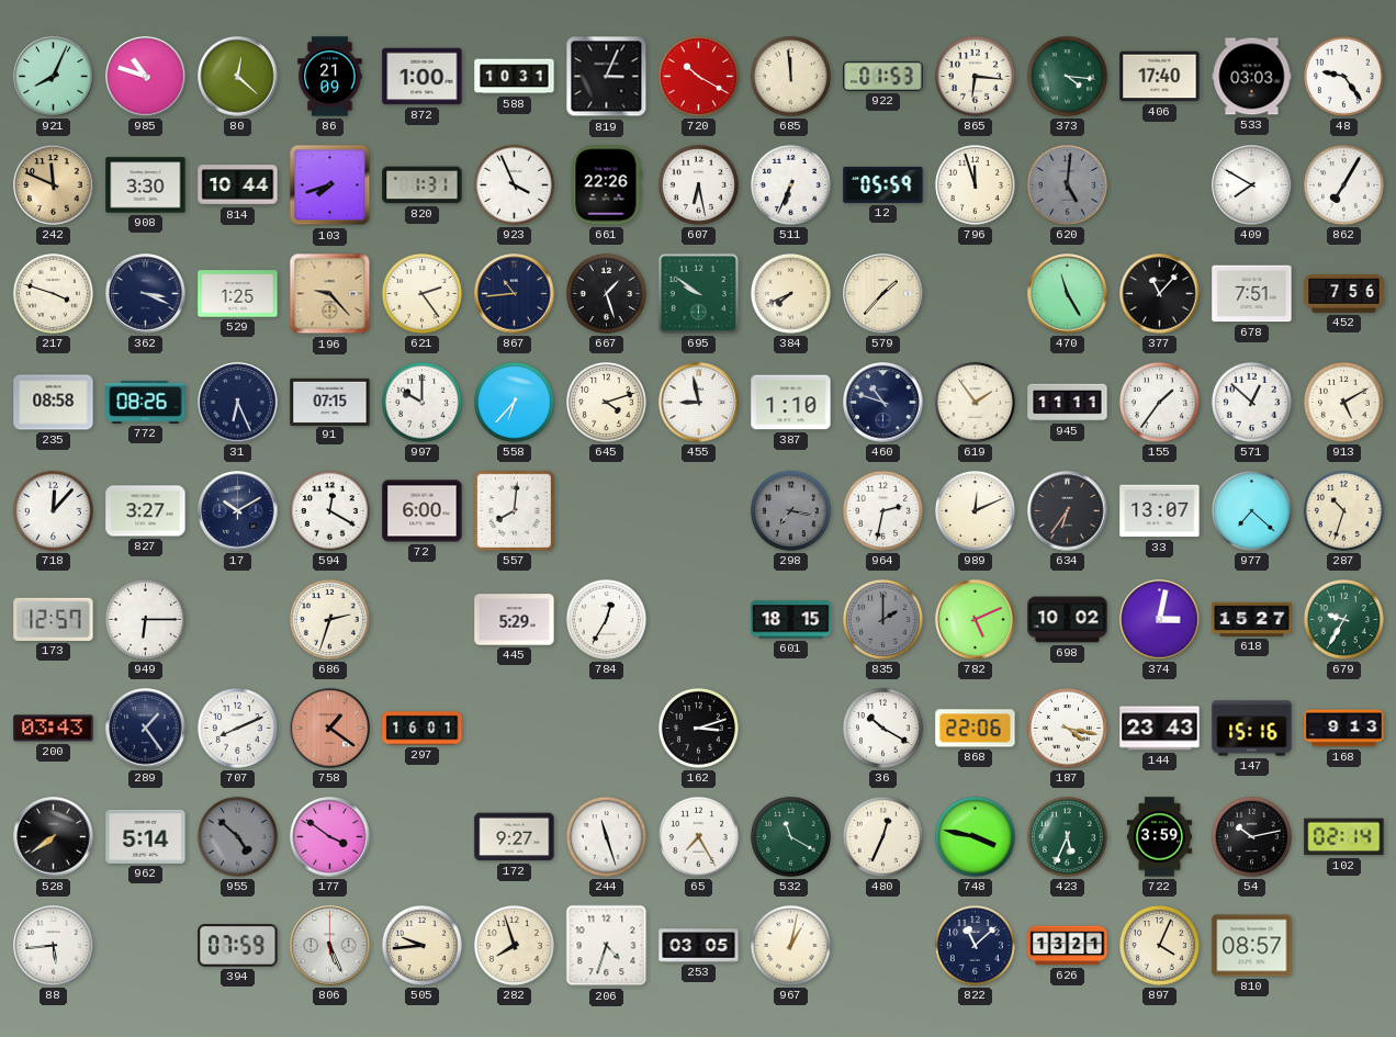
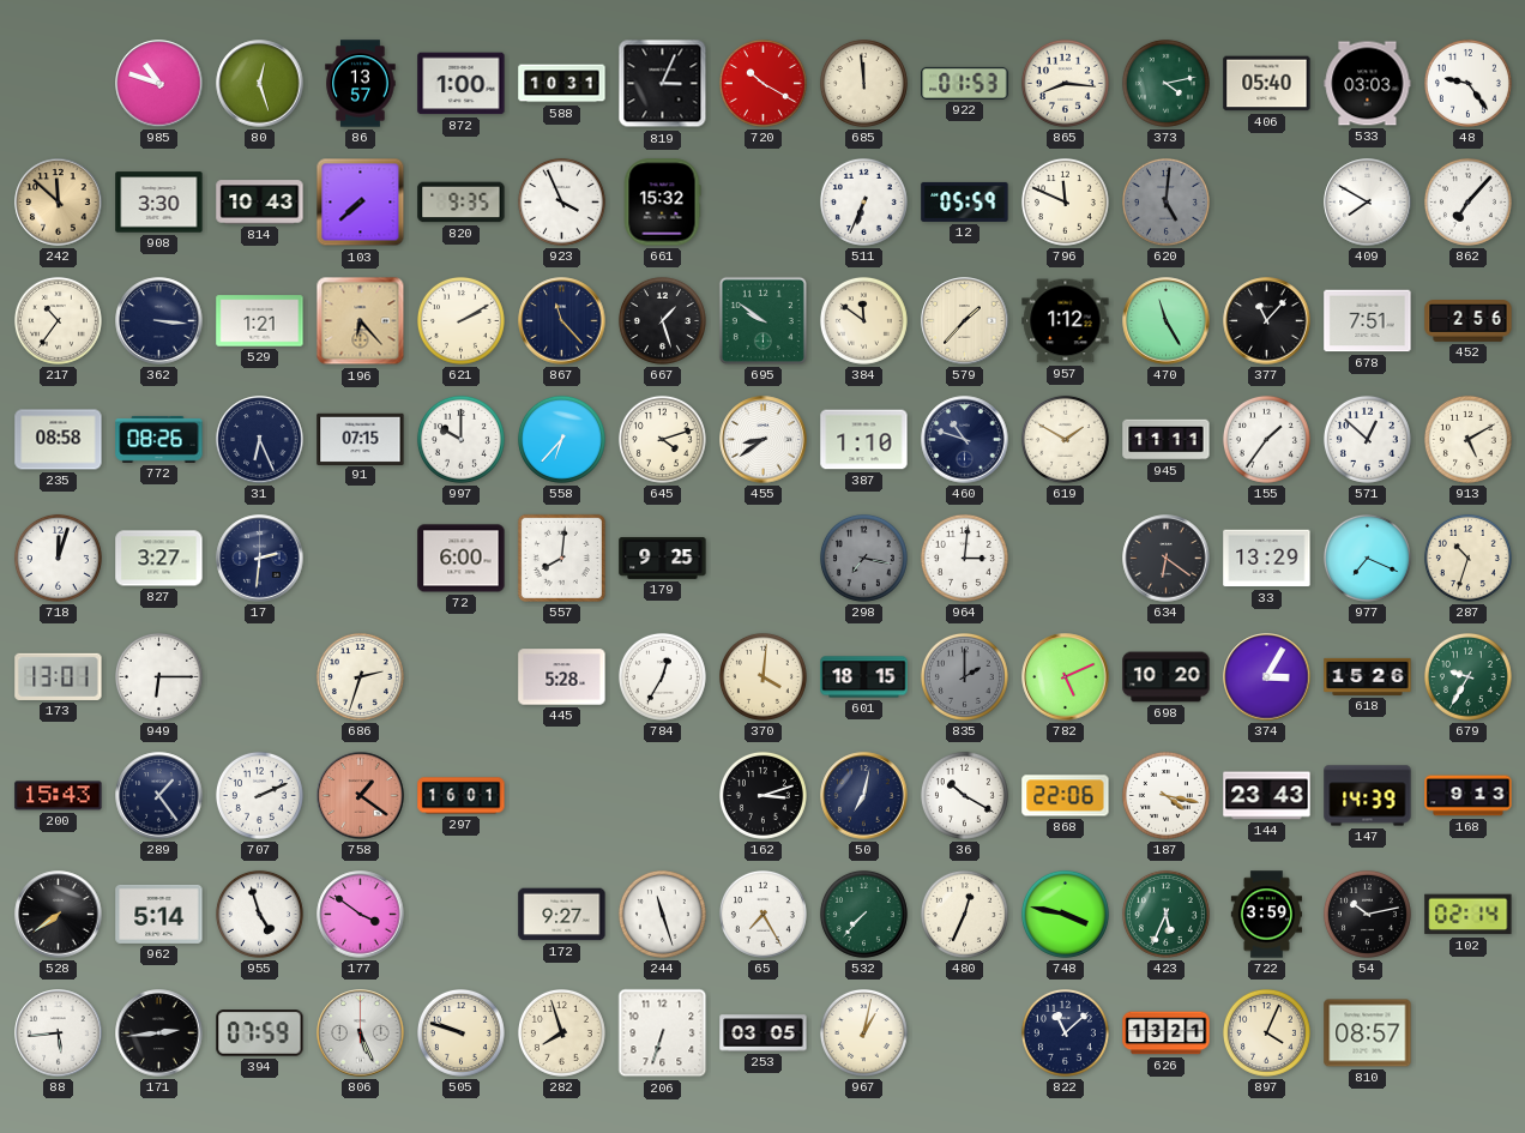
921: 8:04 -> none (54, 77)
80: 12:22 -> 12:27 (260, 84)
86: 21:09 -> 13:57 (361, 84)
865: 6:16 -> 8:16 (1065, 83)
373: 4:16 -> 4:13 (1165, 83)
406: 17:40 -> 05:40 (1267, 84)
242: 11:49 -> 11:52 (59, 203)
814: 10:44 -> 10:43 (260, 203)
103: 7:42 -> 7:38 (361, 203)
820: 1:31 -> 9:35 (462, 203)
661: 22:26 -> 15:32 (662, 203)
607: 6:28 -> none (698, 184)
796: 11:57 -> 11:49 (1065, 201)
862: 7:05 -> 7:07 (1467, 201)
217: 3:48 -> 10:36 (58, 320)
362: 3:19 -> 3:16 (159, 321)
529: 1:25 -> 1:21 (260, 321)
196: 9:23 -> 6:23 (361, 321)
621: 2:24 -> 2:10 (460, 320)
867: 10:44 -> 11:23 (562, 321)
384: 7:41 -> 11:51 (863, 320)
957: none -> 1:12 (1066, 321)
452: 7:56 -> 2:56 (1469, 321)
455: 8:58 -> 8:39 (764, 440)
619: 1:54 -> 1:50 (1065, 439)
718: 12:07 -> 12:03 (58, 558)
17: 10:10 -> 2:31 (260, 559)
594: 12:20 -> none (329, 510)
179: none -> 9:25 (663, 558)
964: 2:32 -> 3:01 (964, 558)
989: 12:11 -> none (975, 510)
634: 6:36 -> 6:21 (1167, 559)
33: 13:07 -> 13:29 (1267, 559)
977: 7:22 -> 7:19 (1367, 558)
173: 12:57 -> 13:01 (59, 676)
445: 5:29 -> 5:28 (562, 677)
370: none -> 4:01 (762, 676)
698: 10:02 -> 10:20 (1167, 677)
374: 3:02 -> 3:05 (1267, 677)
618: 15:27 -> 15:26 (1368, 676)
200: 03:43 -> 15:43 (59, 796)
707: 8:11 -> 2:11 (259, 795)
50: none -> 7:02 (864, 796)
147: 15:16 -> 14:39 (1368, 796)
955: 4:52 -> 4:57 (259, 914)
955 dial: grey -> white (259, 914)
532: 11:20 -> 7:37 (863, 914)
171: none -> 2:44 (159, 1033)
505: 9:44 -> 9:48 (460, 1032)
206: 4:33 -> 6:33 (663, 1033)
